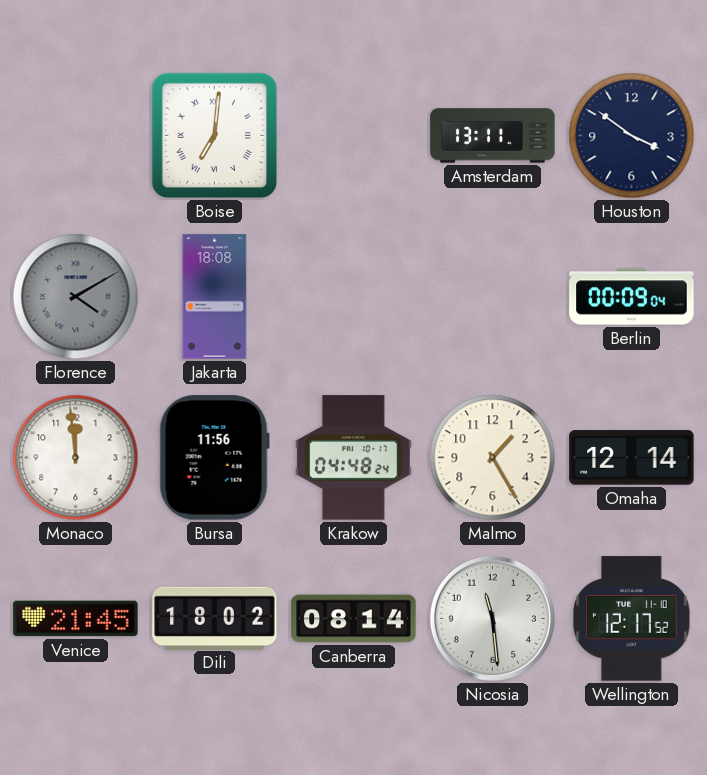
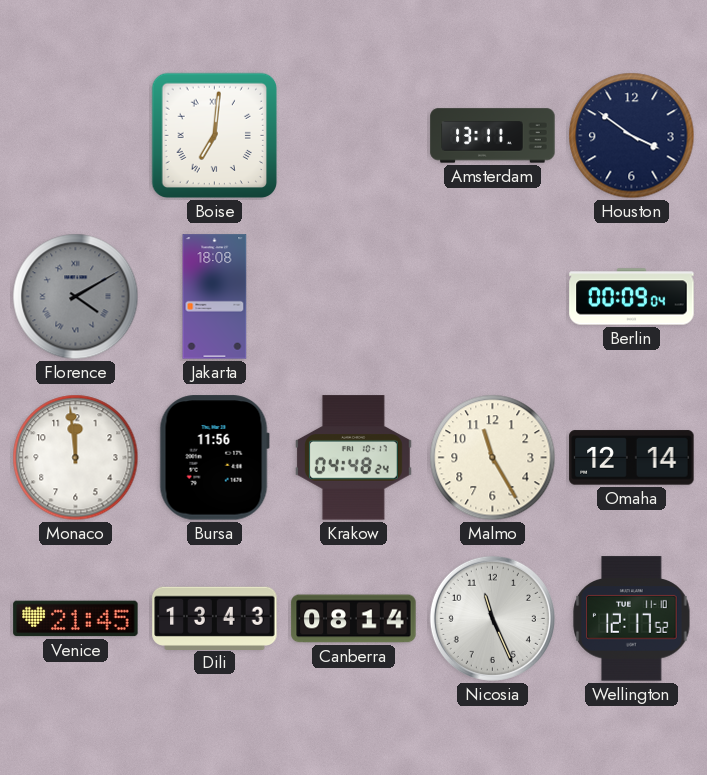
Malmo: 1:25 -> 11:25 (493, 458)
Dili: 18:02 -> 13:43 (215, 618)
Nicosia: 11:29 -> 11:26 (492, 618)
